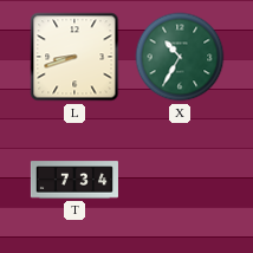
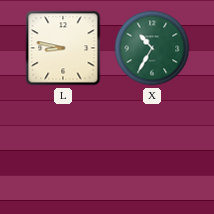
L: 8:42 -> 8:47 (63, 48)
T: 7:34 -> none (74, 180)
